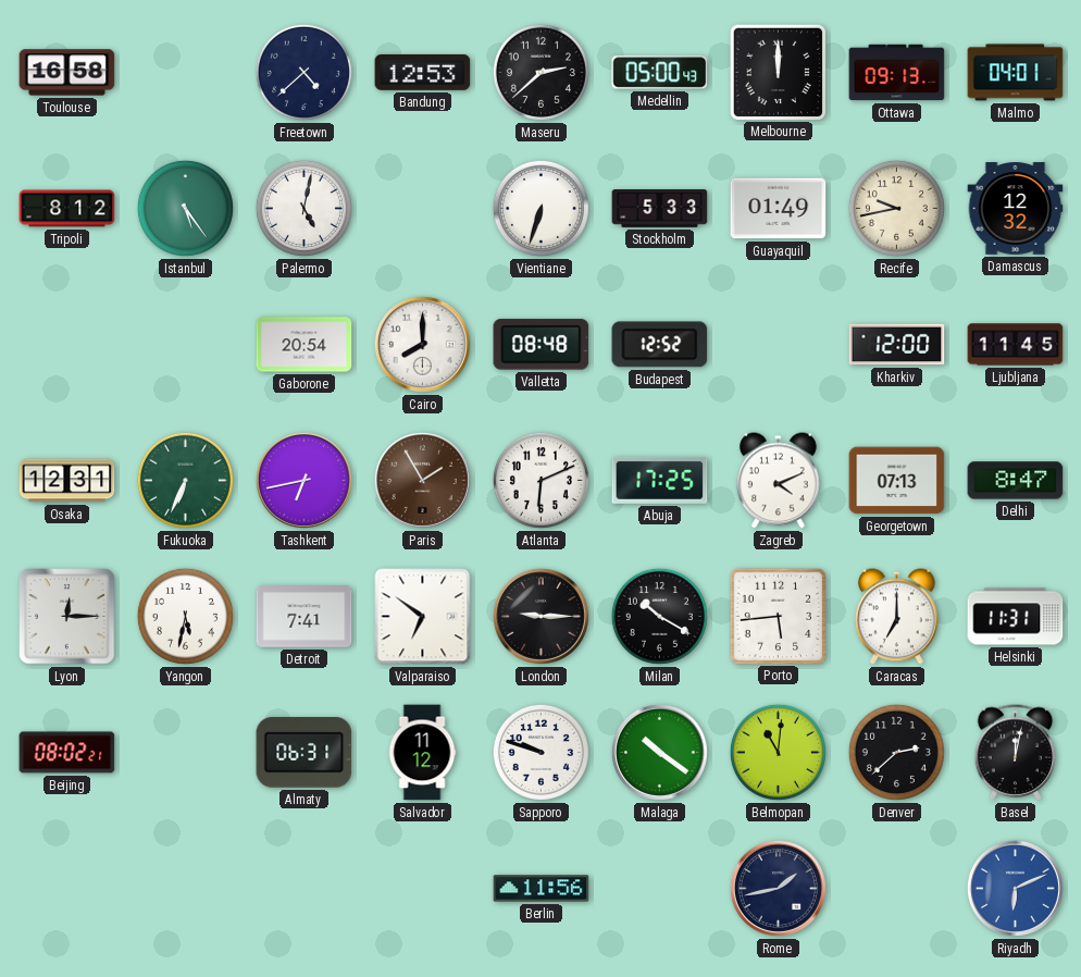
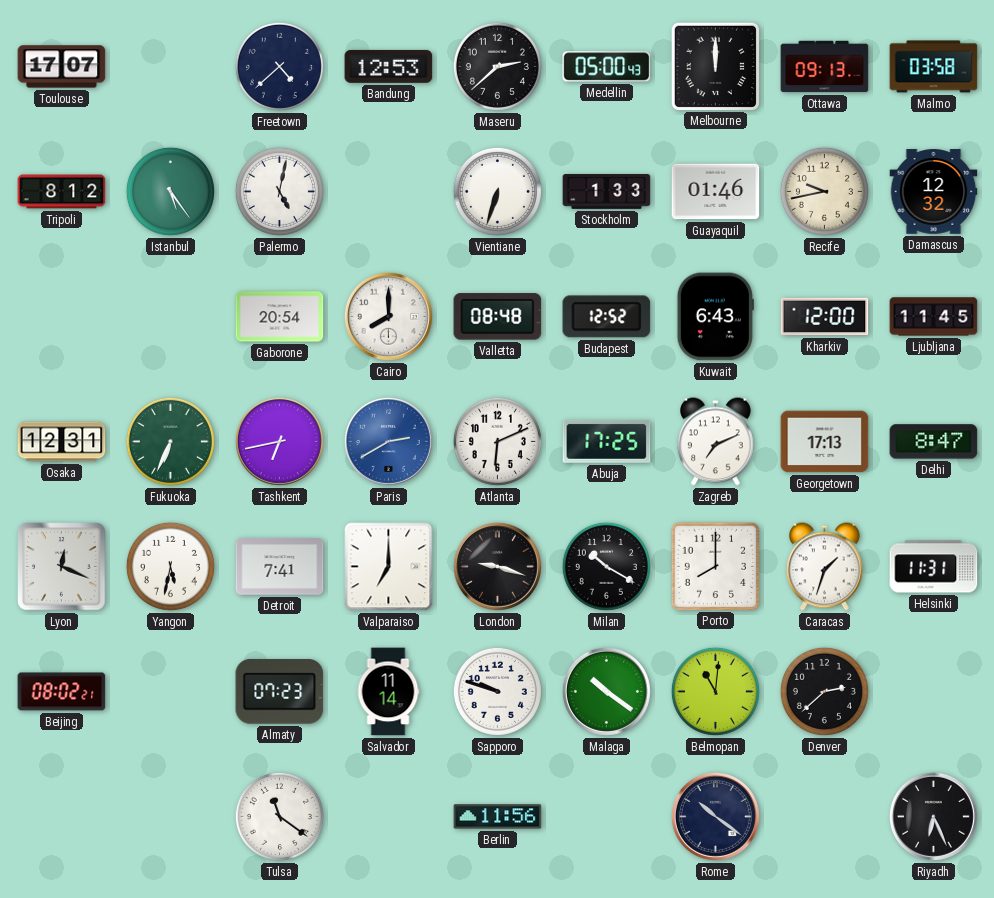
Toulouse: 16:58 -> 17:07 (62, 67)
Malmo: 04:01 -> 03:58 (934, 67)
Stockholm: 5:33 -> 1:33 (607, 192)
Guayaquil: 01:49 -> 01:46 (716, 192)
Kuwait: none -> 6:43 (715, 317)
Paris: 1:55 -> 2:40 (388, 441)
Paris dial: brown -> blue (388, 441)
Zagreb: 4:11 -> 7:11 (716, 442)
Georgetown: 07:13 -> 17:13 (825, 442)
Lyon: 12:15 -> 12:19 (62, 567)
Valparaiso: 6:51 -> 7:00 (389, 567)
London: 9:15 -> 9:18 (497, 566)
Porto: 5:44 -> 8:00 (715, 566)
Caracas: 7:00 -> 1:33 (825, 567)
Almaty: 06:31 -> 07:23 (280, 692)
Salvador: 11:12 -> 11:14 (388, 692)
Basel: 12:02 -> none (1016, 753)
Tulsa: none -> 11:21 (279, 816)
Rome: 1:43 -> 10:21 (715, 816)
Riyadh: 6:11 -> 6:26 (933, 816)
Riyadh dial: blue -> black (933, 816)
